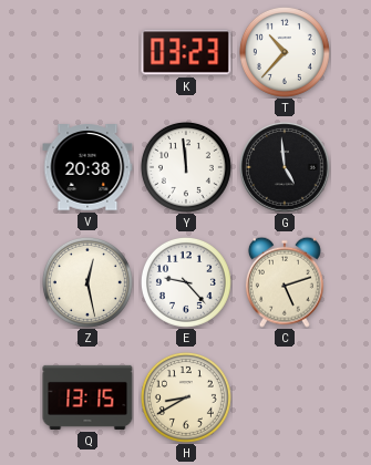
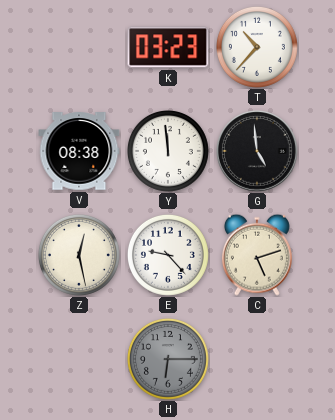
V: 20:38 -> 08:38 (79, 151)
Q: 13:15 -> none (87, 397)
H: 8:40 -> 6:15 (168, 359)
H dial: cream -> grey (168, 359)
